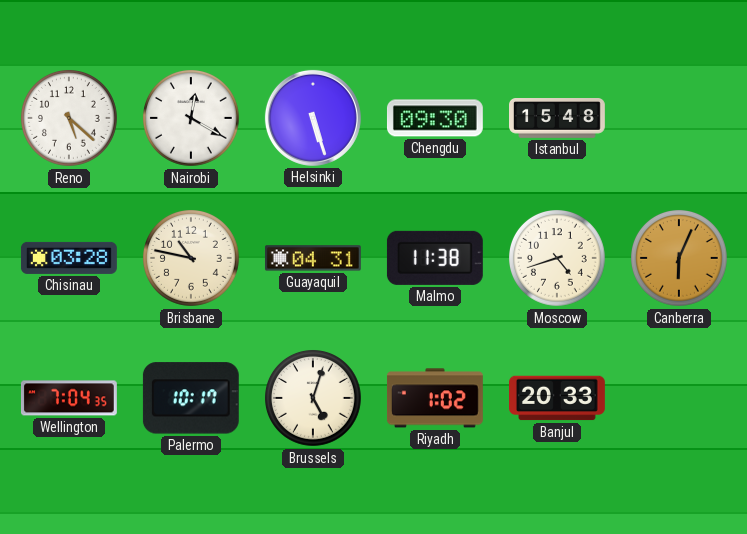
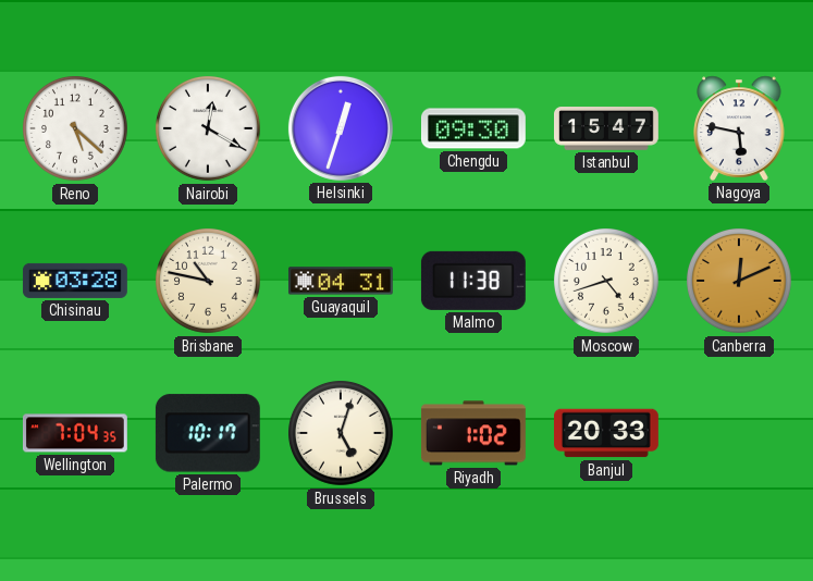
Helsinki: 5:27 -> 12:33 (341, 128)
Istanbul: 15:48 -> 15:47 (607, 129)
Nagoya: none -> 5:47 (739, 128)
Canberra: 6:04 -> 12:11 (740, 282)
